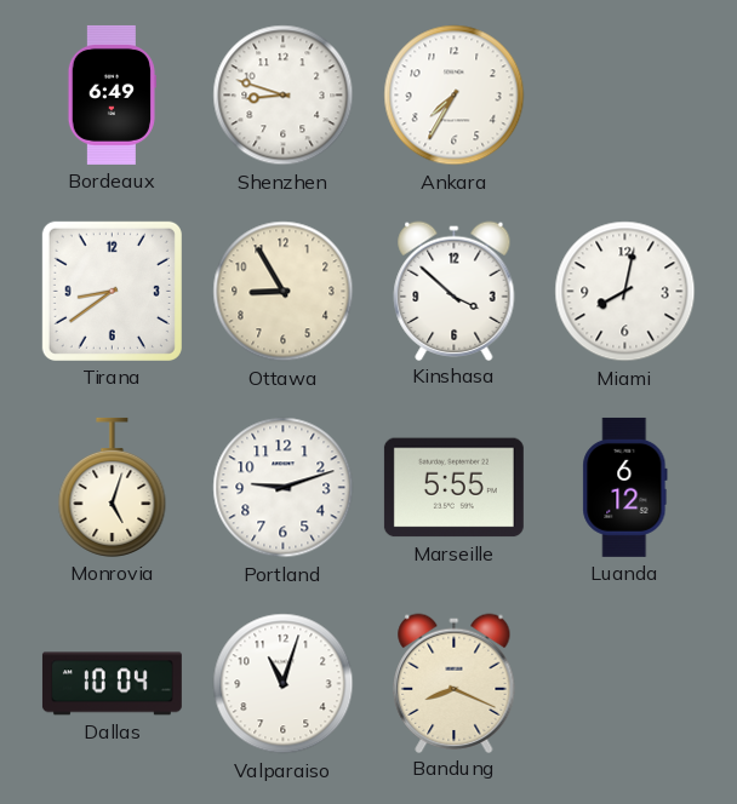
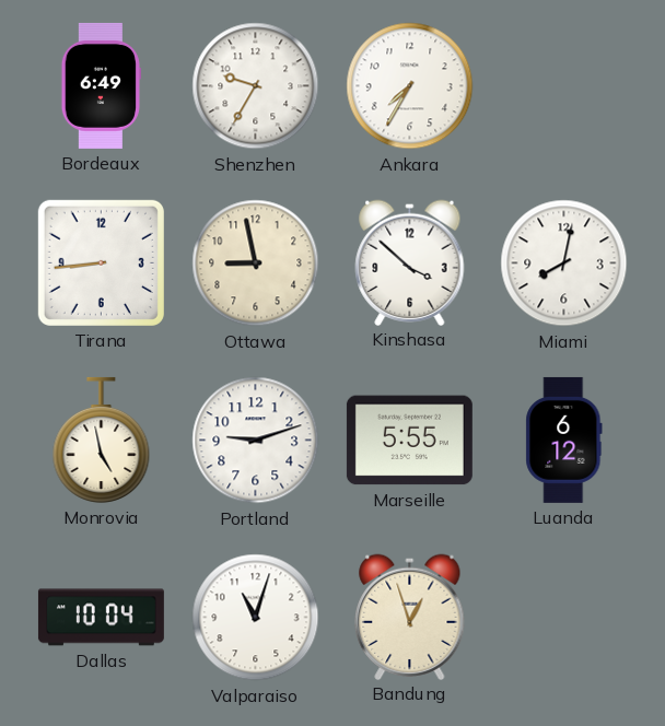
Shenzhen: 8:48 -> 9:35 (256, 86)
Tirana: 8:39 -> 8:44 (101, 262)
Ottawa: 8:55 -> 8:58 (256, 264)
Monrovia: 5:03 -> 4:58 (102, 440)
Bandung: 8:19 -> 12:57 (410, 617)
